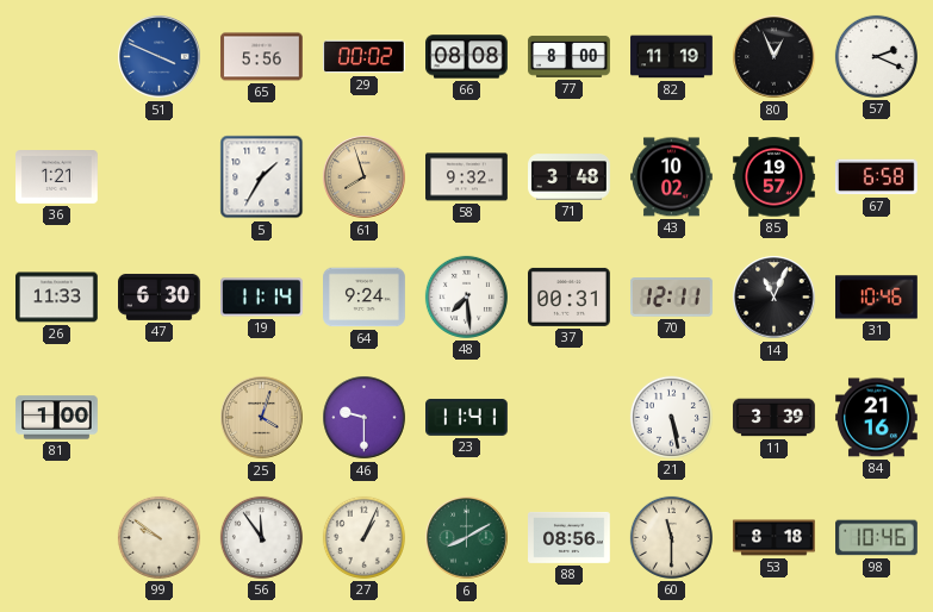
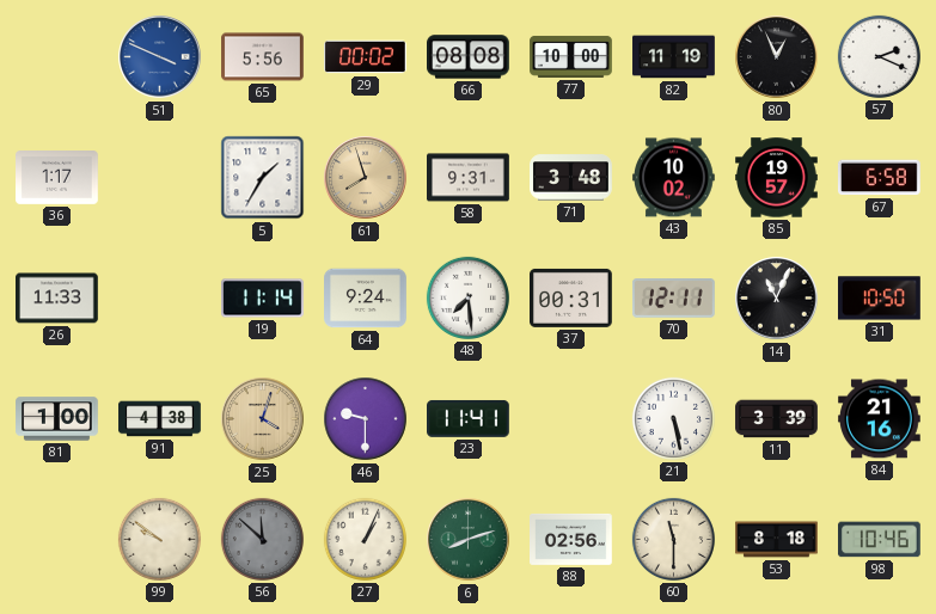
77: 8:00 -> 10:00 (571, 56)
36: 1:21 -> 1:17 (57, 178)
58: 9:32 -> 9:31 (469, 178)
47: 6:30 -> none (160, 296)
31: 10:46 -> 10:50 (880, 299)
91: none -> 4:38 (160, 419)
56: 11:54 -> 11:52 (262, 539)
56 dial: white -> grey (262, 539)
6: 8:10 -> 8:12 (469, 540)
88: 08:56 -> 02:56 (571, 539)
